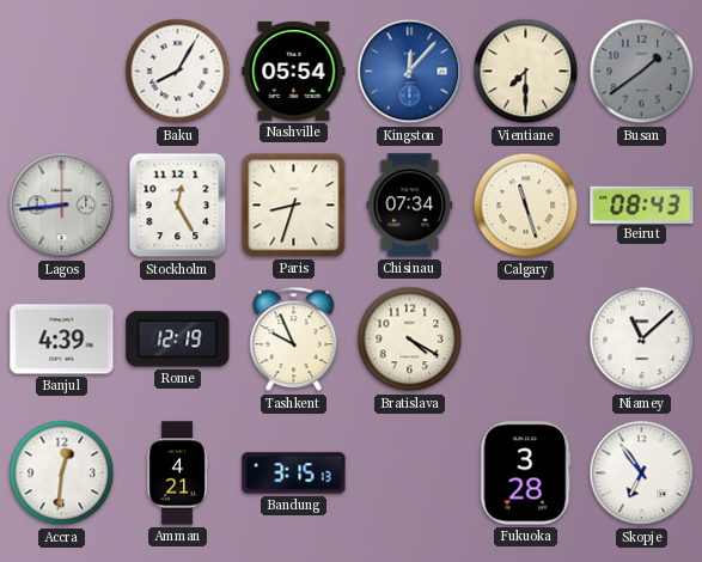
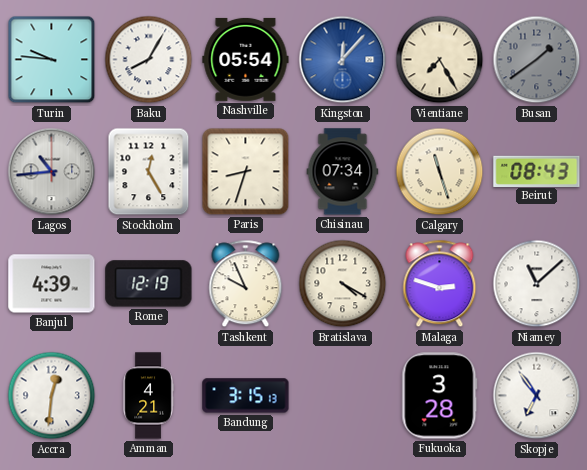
Turin: none -> 9:46 (52, 60)
Vientiane: 7:30 -> 7:25 (440, 60)
Lagos: 8:44 -> 10:44 (52, 172)
Malaga: none -> 2:48 (440, 284)
